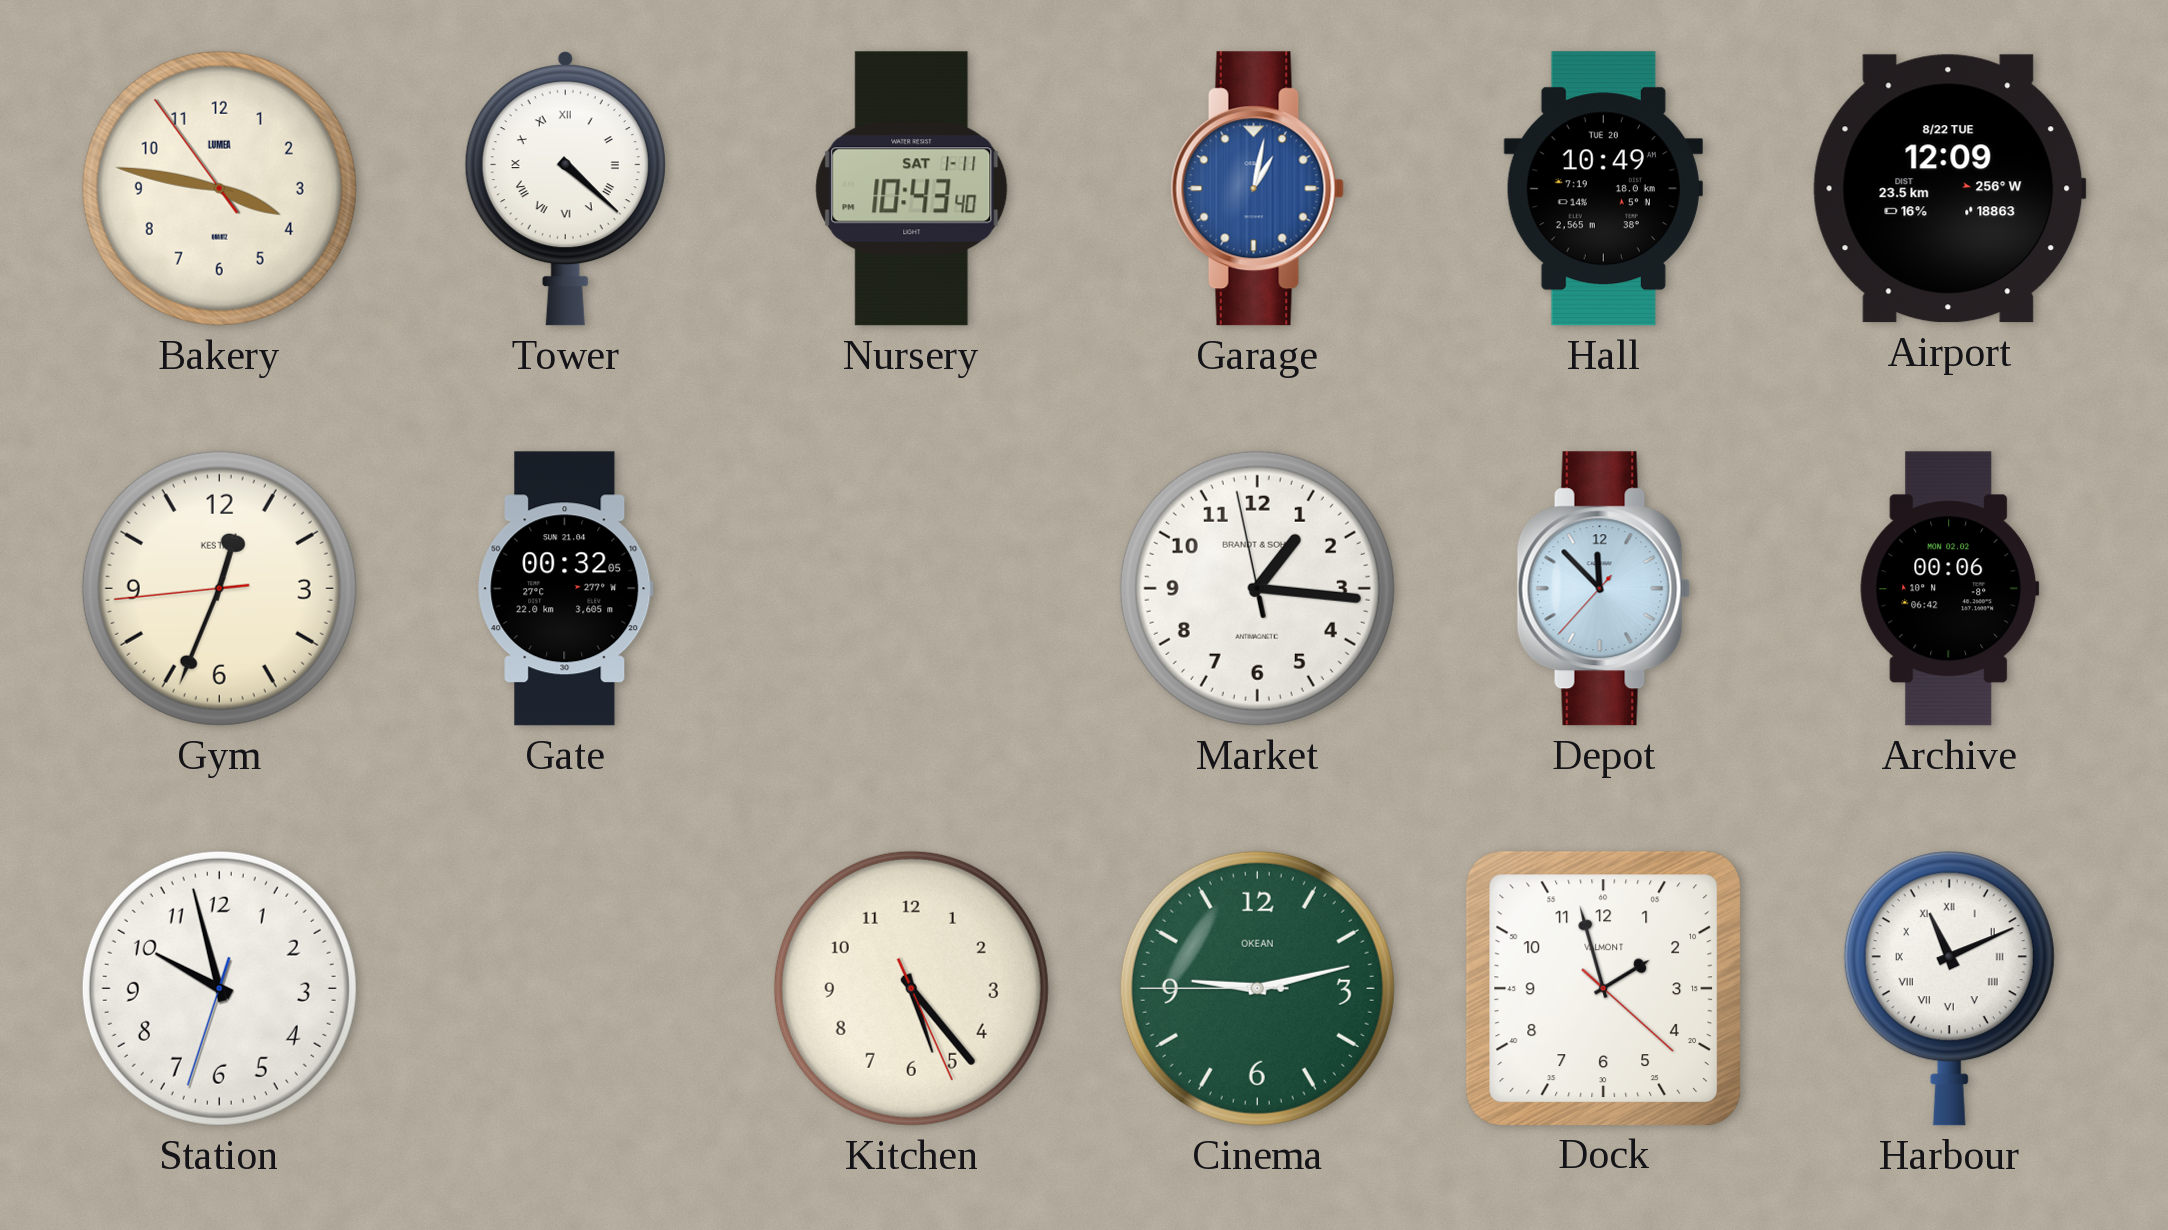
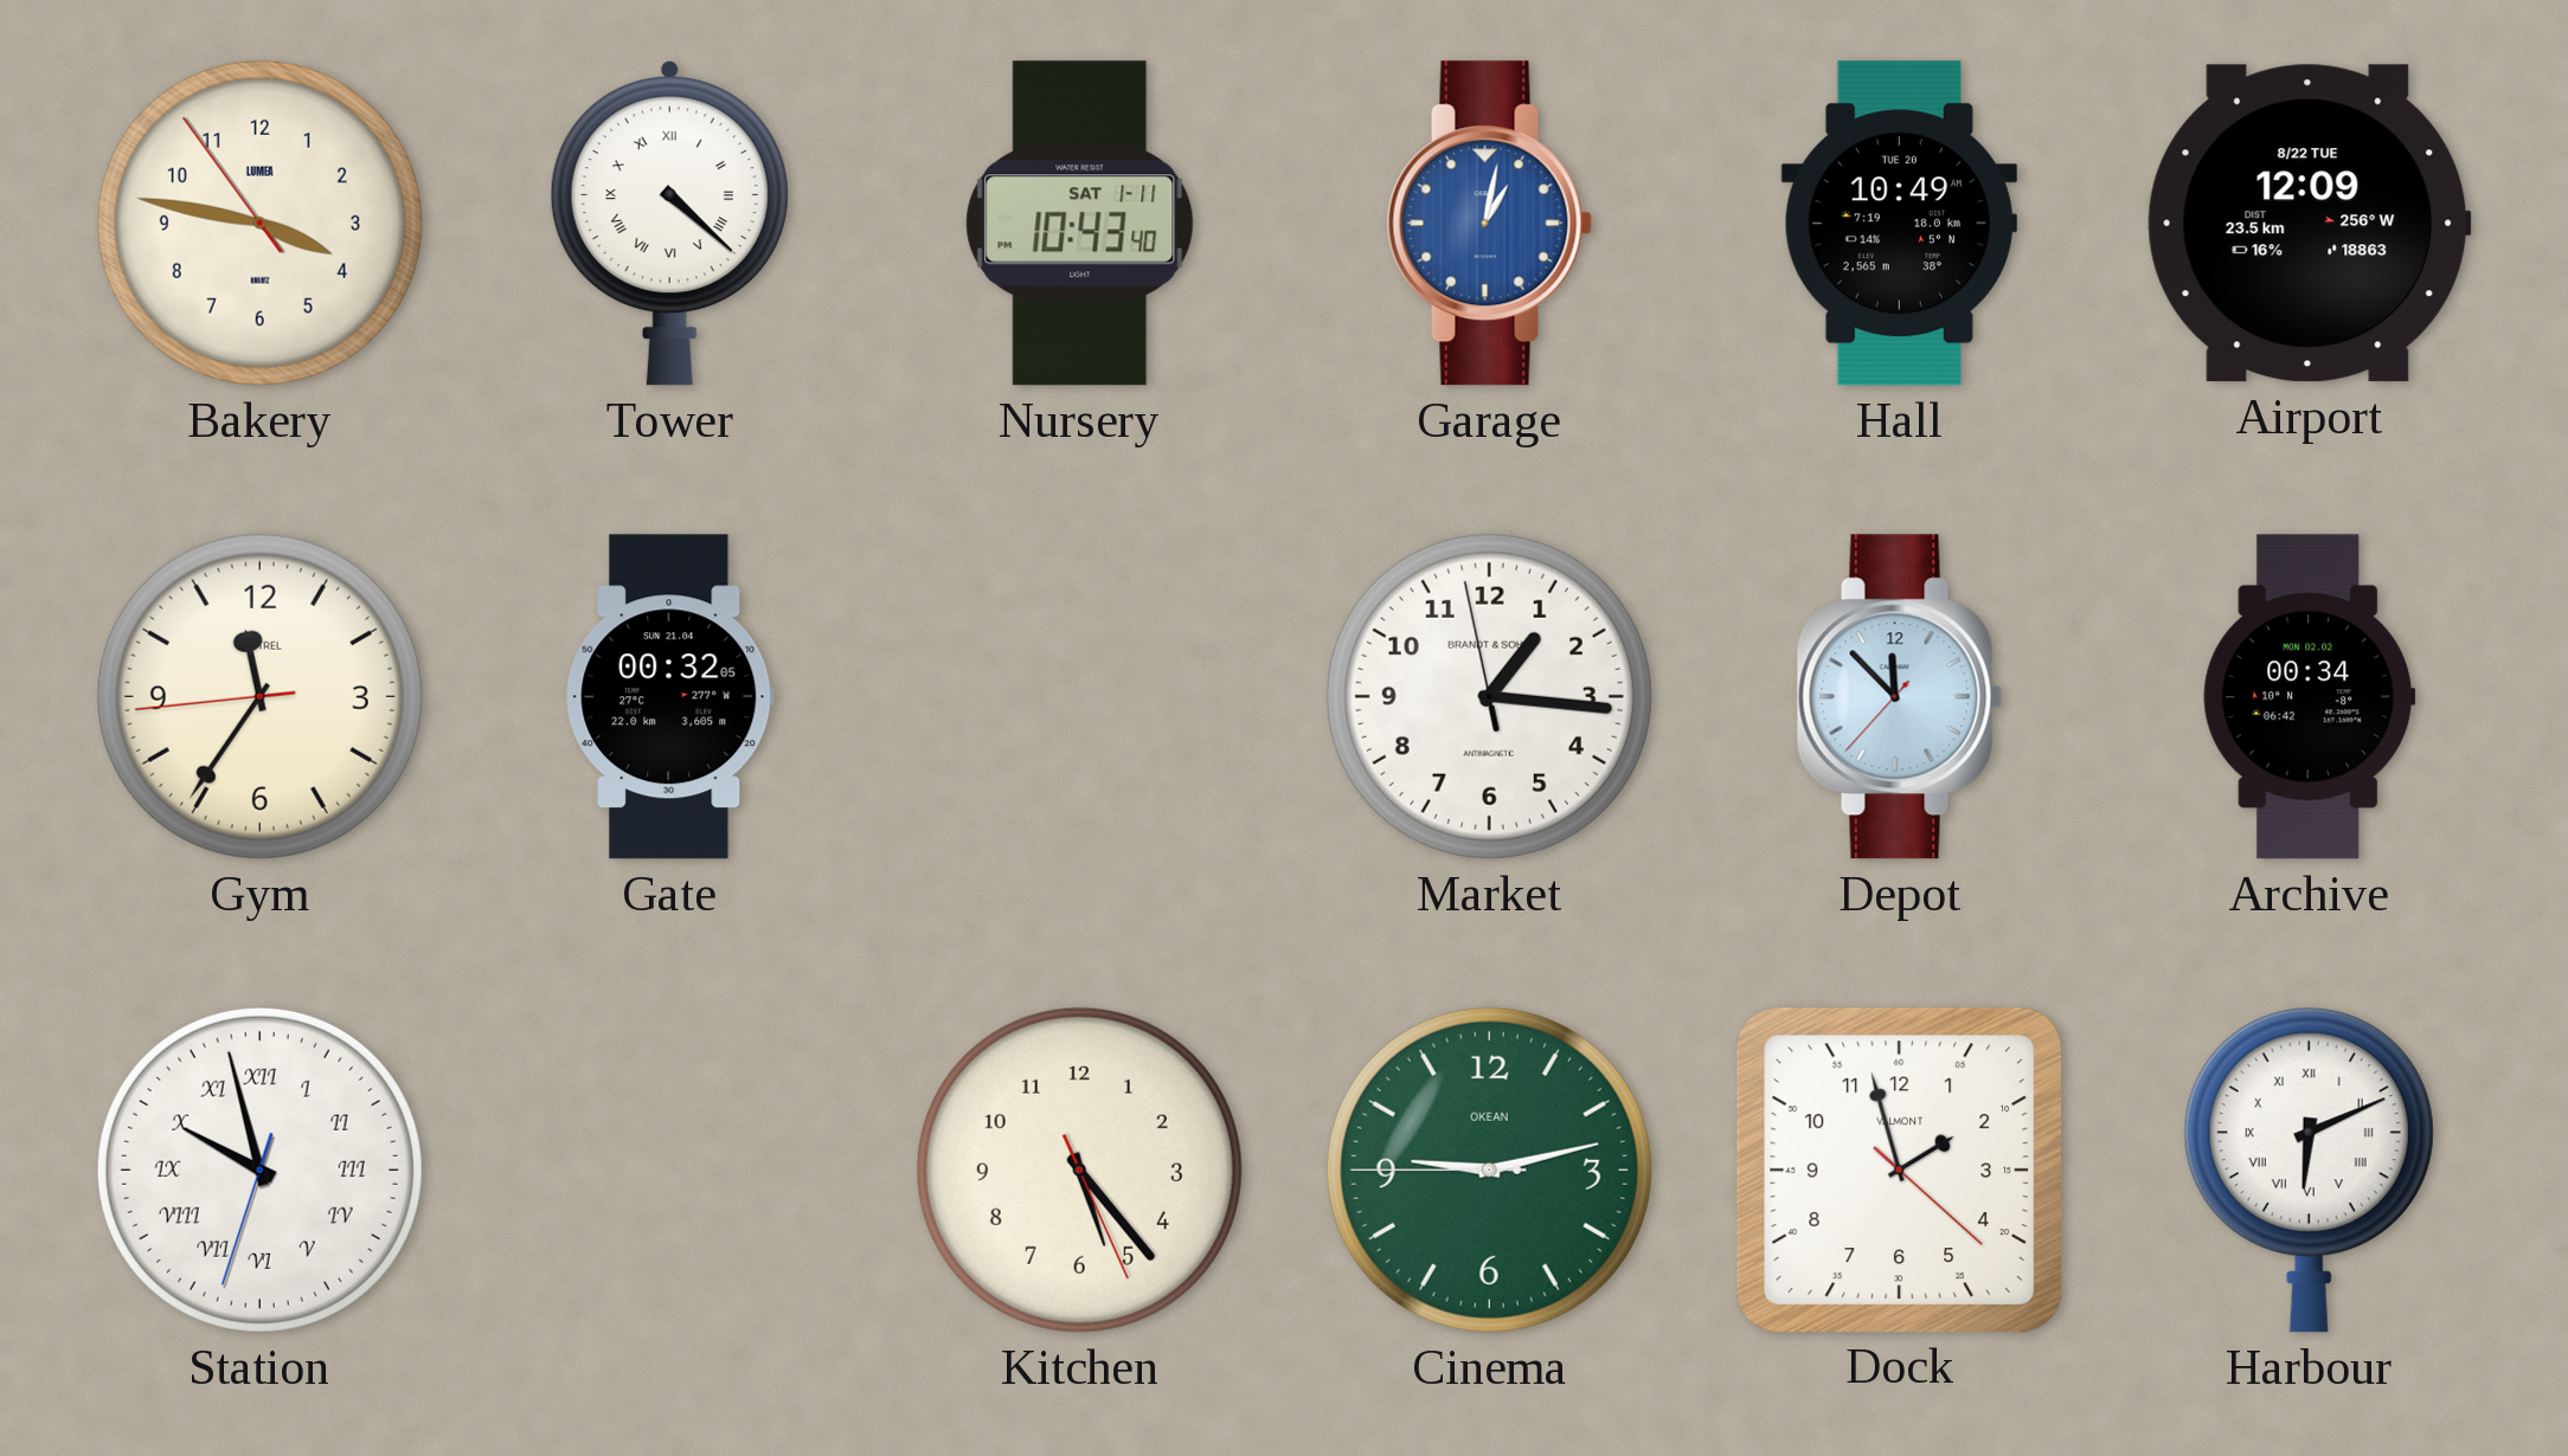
Gym: 12:33 -> 11:35 (259, 696)
Archive: 00:06 -> 00:34 (2310, 697)
Station numerals: Arabic -> Roman (259, 1170)
Harbour: 11:11 -> 6:11 (2309, 1171)
